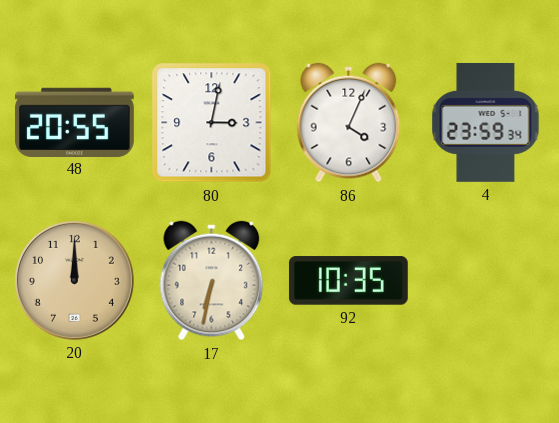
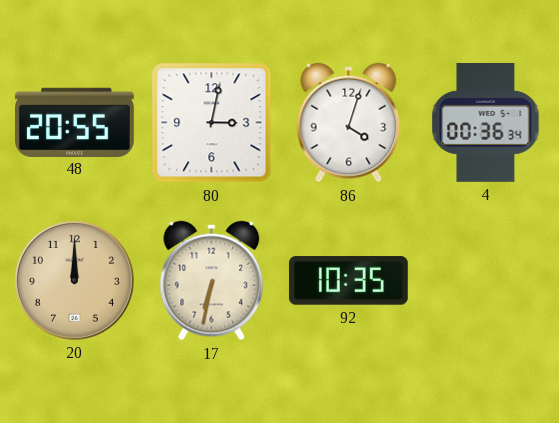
86: 4:04 -> 4:03 (349, 123)
4: 23:59 -> 00:36 (486, 123)
